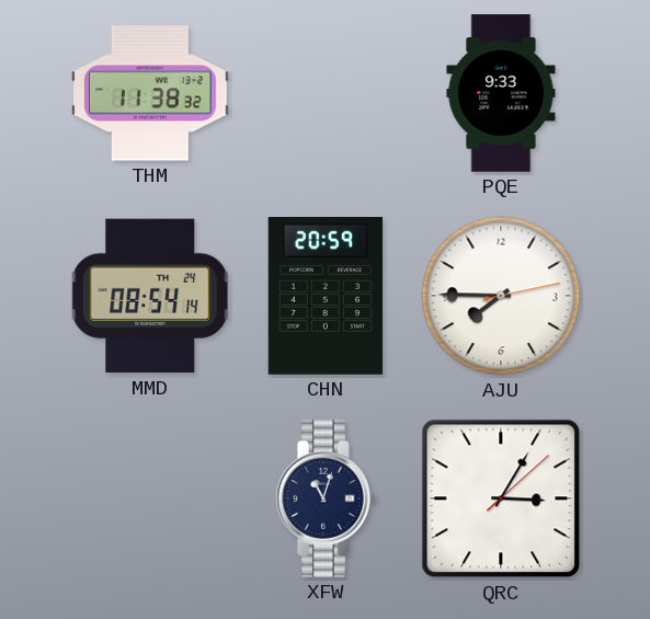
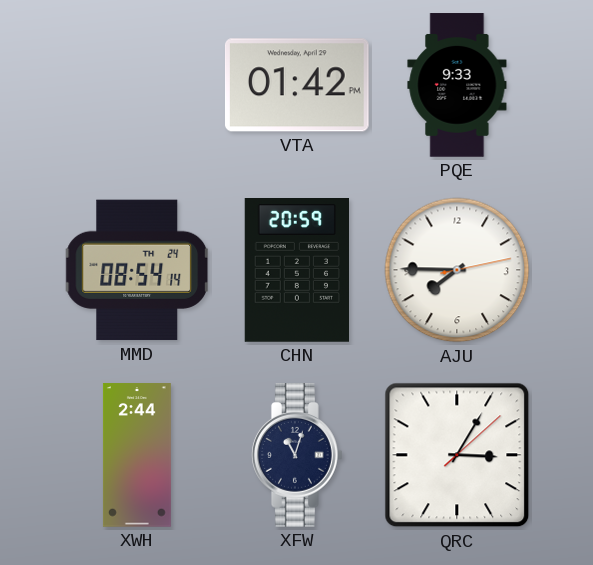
THM: 11:38 -> none (151, 93)
VTA: none -> 01:42 (297, 85)
XWH: none -> 2:44 (137, 455)
